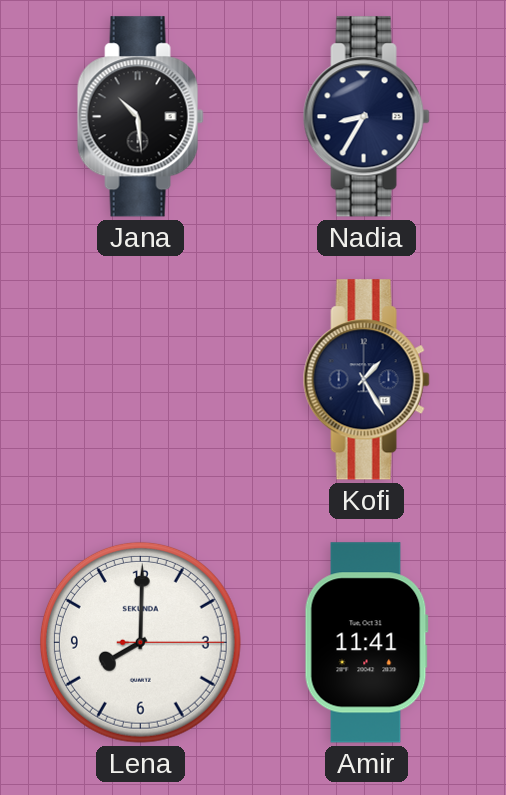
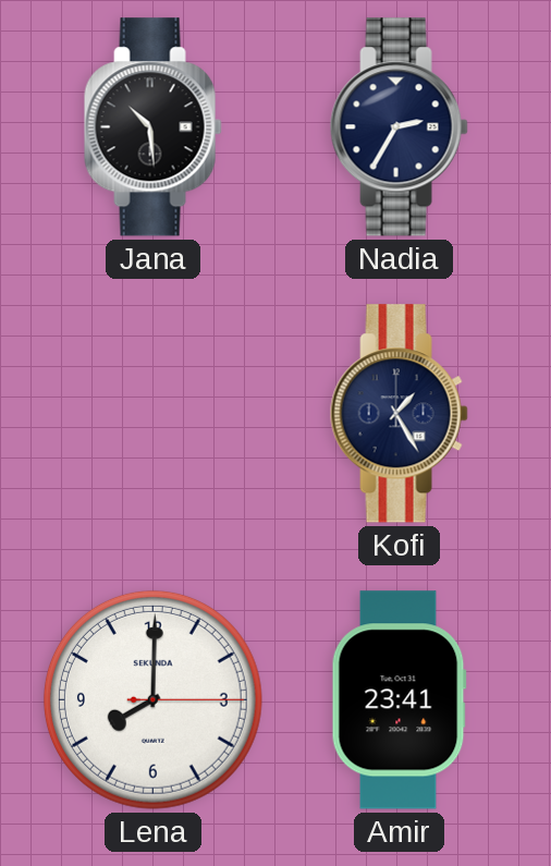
Nadia: 8:35 -> 2:35 (399, 127)
Amir: 11:41 -> 23:41 (399, 700)
